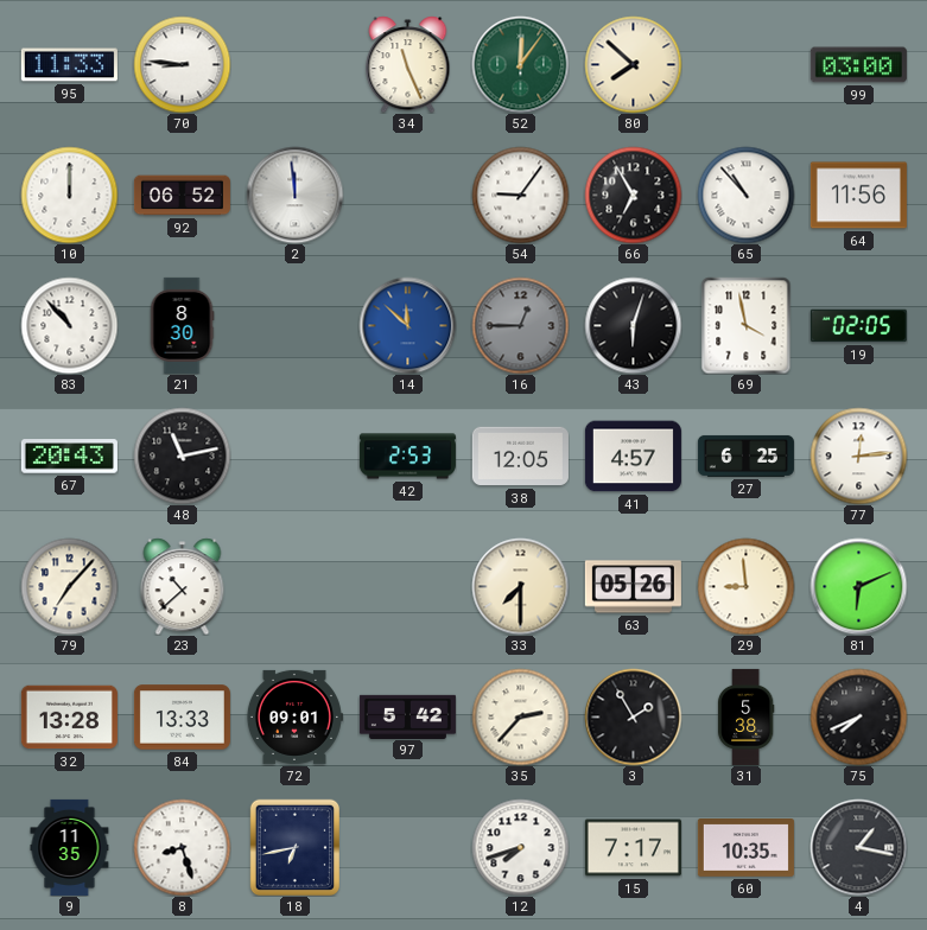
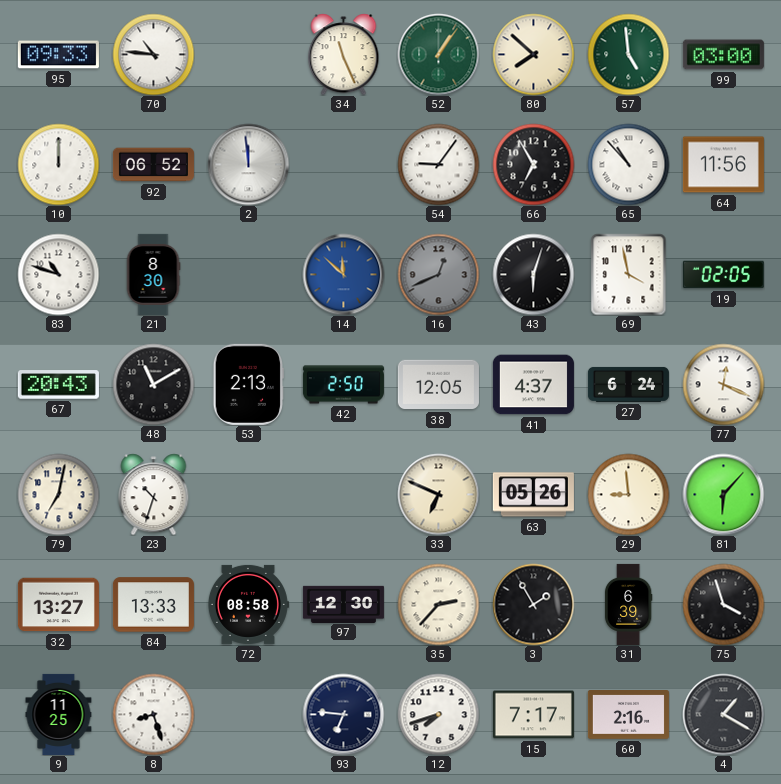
95: 11:33 -> 09:33 (58, 55)
70: 8:46 -> 10:46 (153, 54)
52: 12:06 -> 1:06 (438, 54)
57: none -> 4:59 (628, 54)
83: 10:53 -> 10:48 (58, 274)
16: 12:45 -> 12:41 (438, 274)
48: 11:13 -> 11:10 (153, 384)
53: none -> 2:13 (248, 384)
42: 2:53 -> 2:50 (343, 385)
41: 4:57 -> 4:37 (533, 385)
27: 6:25 -> 6:24 (628, 384)
77: 12:14 -> 12:19 (723, 384)
79: 7:07 -> 7:02 (58, 494)
23: 10:38 -> 10:33 (154, 494)
33: 7:30 -> 6:49 (438, 494)
81: 6:11 -> 6:07 (723, 494)
32: 13:28 -> 13:27 (58, 605)
72: 09:01 -> 08:58 (248, 604)
97: 5:42 -> 12:30 (343, 604)
31: 5:38 -> 6:39 (628, 604)
75: 7:41 -> 3:57 (723, 604)
9: 11:35 -> 11:25 (59, 714)
18: 6:43 -> none (294, 847)
93: none -> 6:46 (343, 714)
60: 10:35 -> 2:16 (628, 715)
4: 1:17 -> 1:20 (723, 714)
